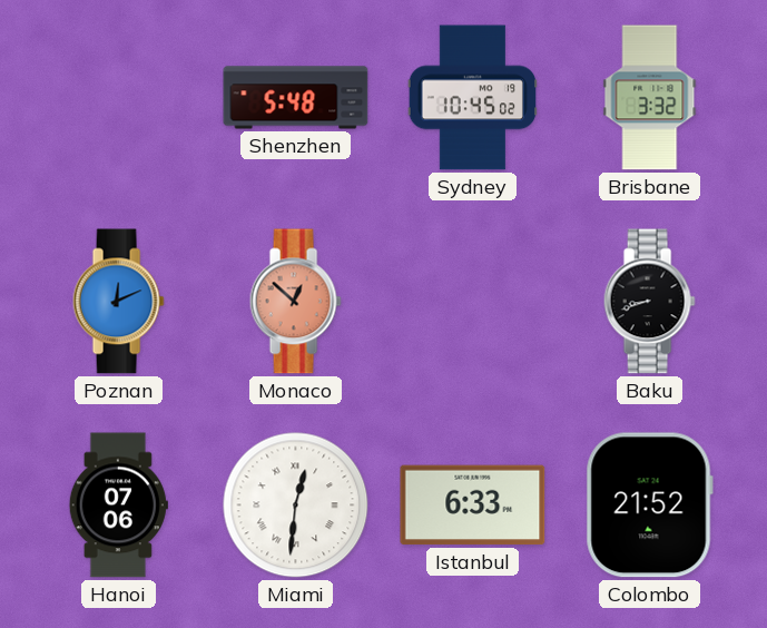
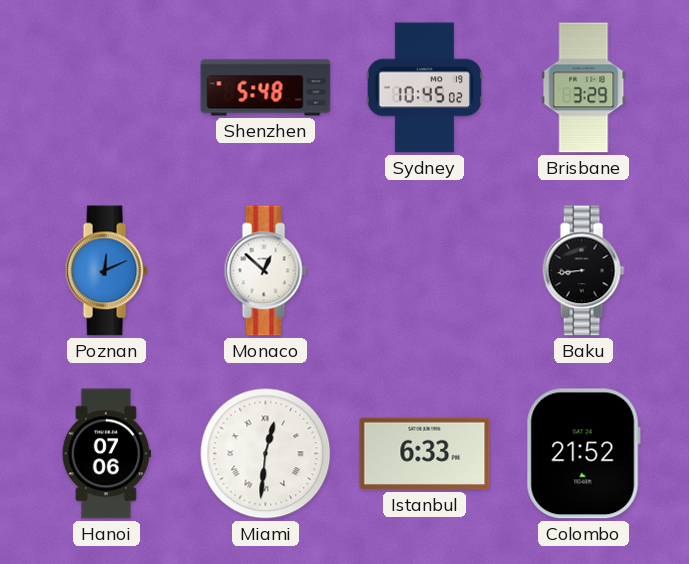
Brisbane: 3:32 -> 3:29 (584, 88)
Monaco dial: salmon -> white (265, 271)
Baku: 8:42 -> 8:44 (583, 271)
